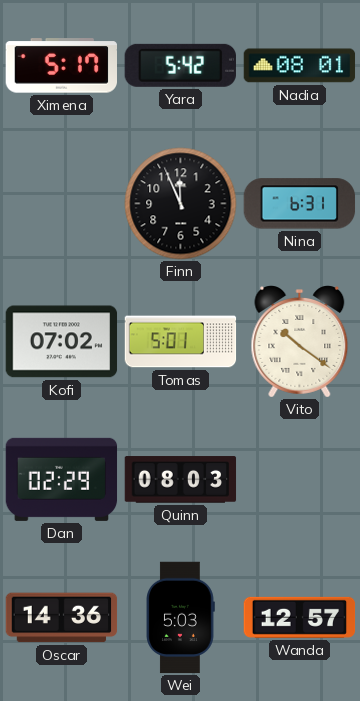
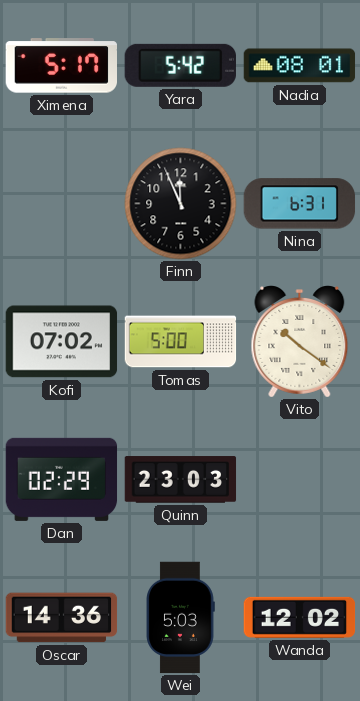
Tomas: 5:01 -> 5:00 (181, 342)
Quinn: 08:03 -> 23:03 (181, 480)
Wanda: 12:57 -> 12:02 (300, 617)
